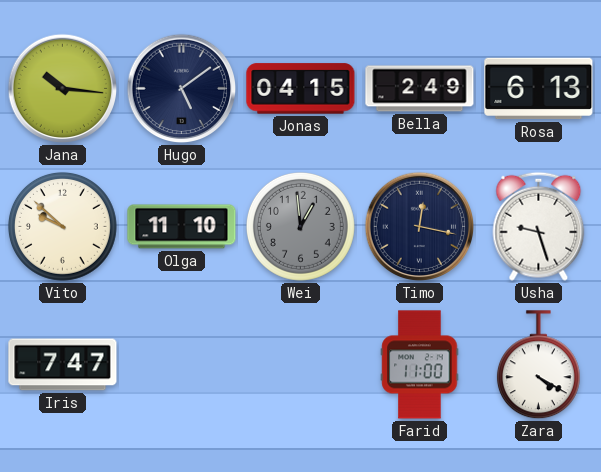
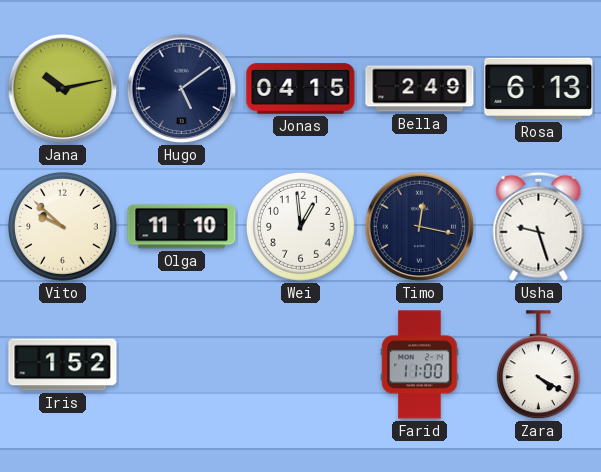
Jana: 10:16 -> 10:13 (63, 89)
Wei dial: grey -> white (300, 226)
Iris: 7:47 -> 1:52 (63, 365)
